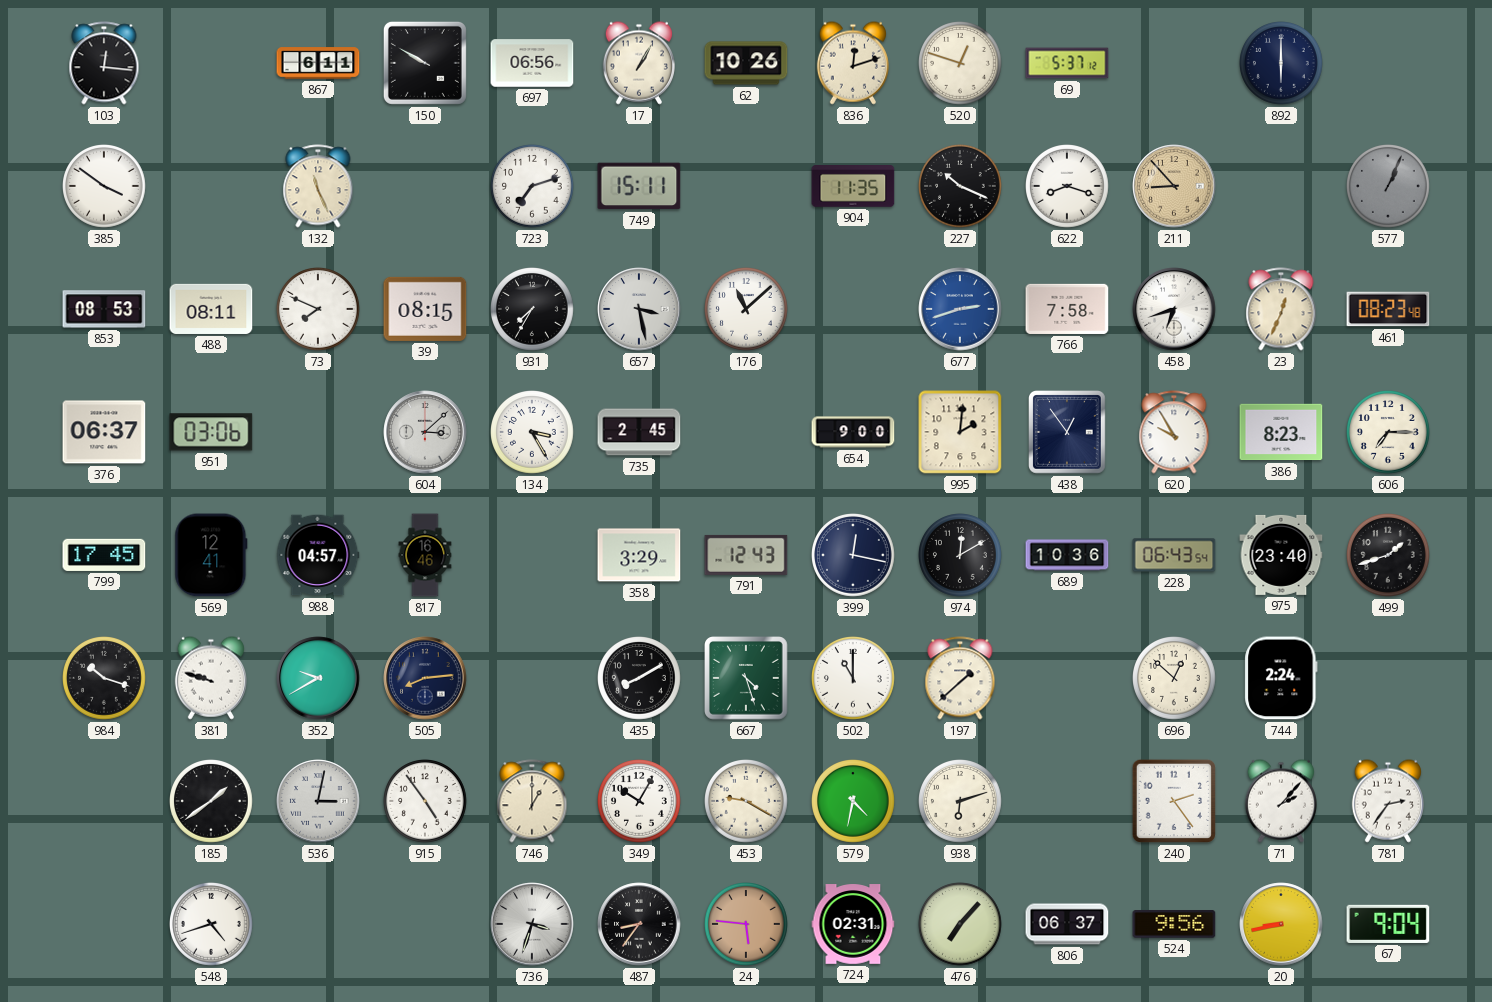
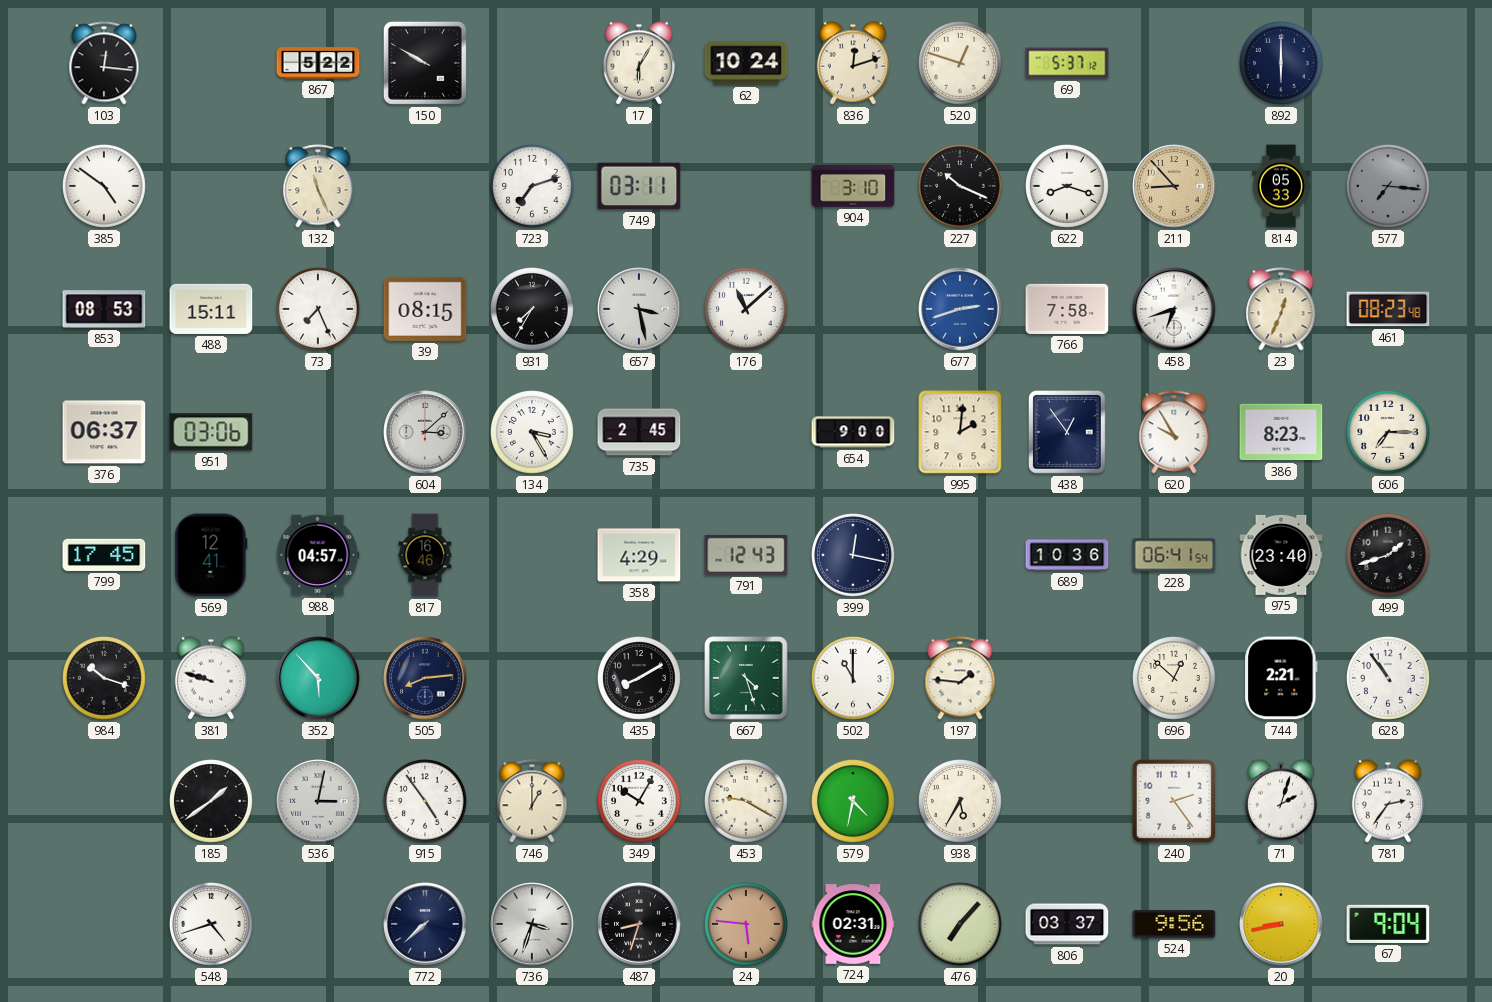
867: 6:11 -> 5:22 (318, 63)
697: 06:56 -> none (532, 63)
17: 1:05 -> 6:05 (639, 63)
62: 10:26 -> 10:24 (746, 63)
385: 3:51 -> 4:51 (105, 187)
749: 15:11 -> 03:11 (639, 186)
904: 11:35 -> 3:10 (853, 187)
814: none -> 05:33 (1281, 186)
577: 1:04 -> 7:16 (1389, 187)
488: 08:11 -> 15:11 (211, 309)
73: 7:49 -> 7:26 (319, 310)
358: 3:29 -> 4:29 (639, 555)
974: 12:10 -> none (961, 556)
228: 06:43 -> 06:41 (1174, 555)
352: 9:40 -> 5:53 (318, 678)
197: 1:38 -> 1:46 (960, 678)
744: 2:24 -> 2:21 (1281, 678)
628: none -> 10:54 (1389, 679)
938: 6:12 -> 5:35 (961, 802)
71: 2:07 -> 2:03 (1281, 801)
772: none -> 7:38 (425, 924)
487: 8:36 -> 8:33 (639, 924)
806: 06:37 -> 03:37 (1067, 924)
